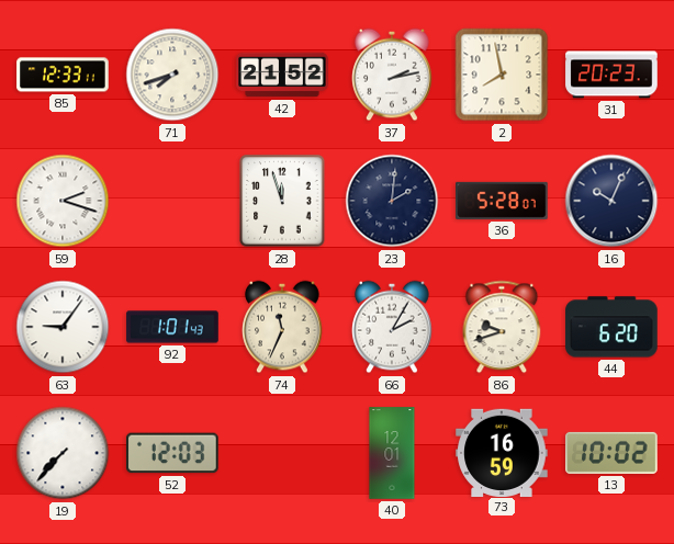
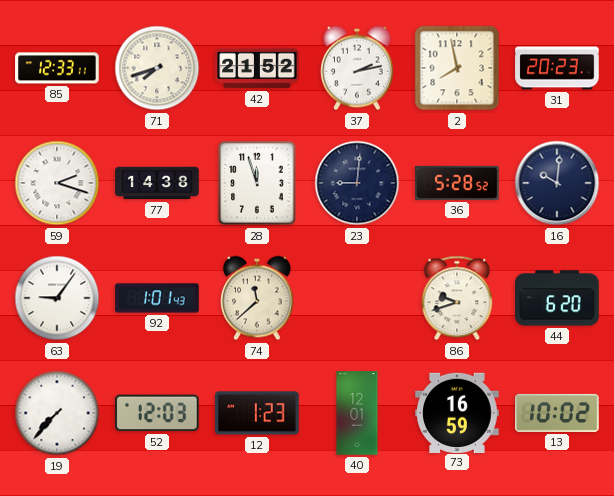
77: none -> 14:38 (157, 183)
23: 2:01 -> 9:01 (357, 183)
36: 5:28:07 -> 5:28:52 (457, 183)
16: 10:04 -> 10:01 (557, 183)
74: 11:34 -> 11:38 (257, 298)
66: 2:05 -> none (392, 327)
12: none -> 1:23 (257, 413)
